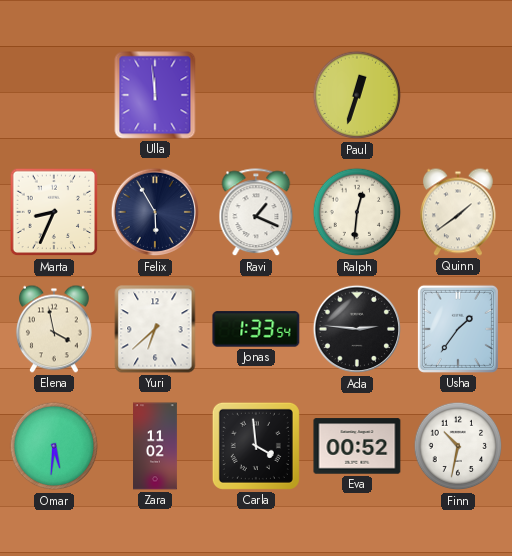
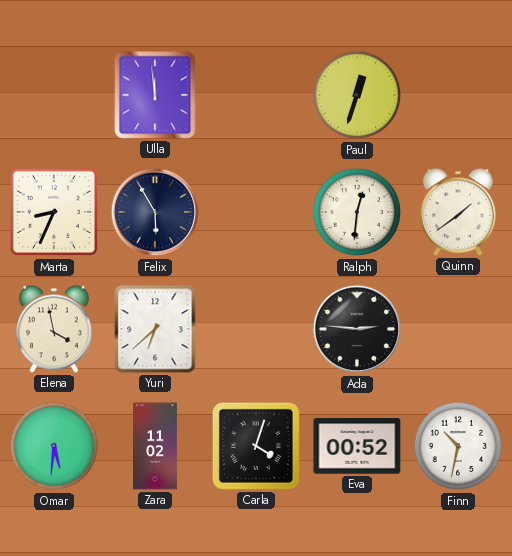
Ravi: 1:19 -> none (256, 213)
Jonas: 1:33 -> none (256, 329)
Usha: 1:36 -> none (458, 329)
Carla: 3:59 -> 4:03 (256, 446)
